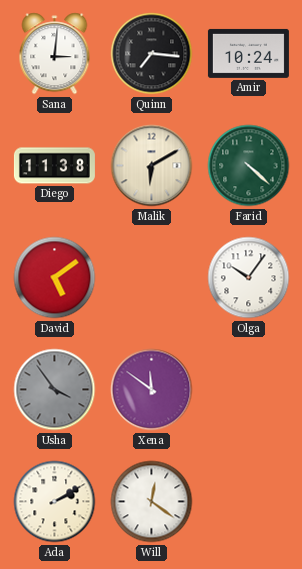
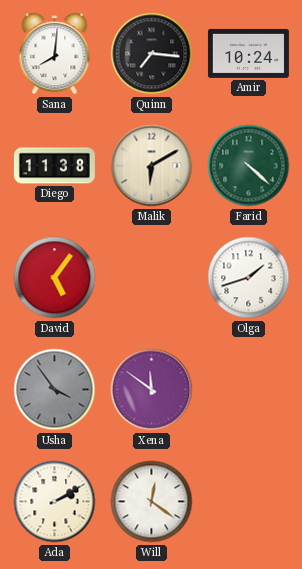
Sana: 3:01 -> 8:01 (55, 54)
David: 5:09 -> 5:06 (55, 278)
Olga: 10:06 -> 1:42 (249, 278)
